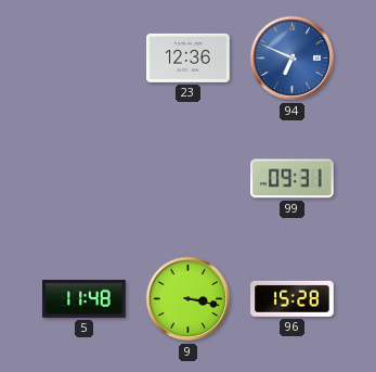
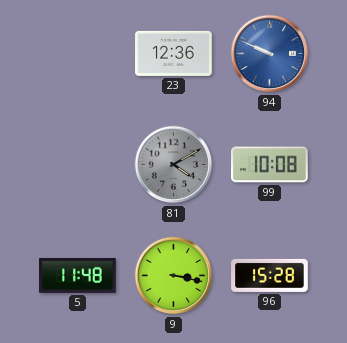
94: 6:49 -> 9:49 (270, 54)
81: none -> 4:10 (174, 165)
99: 09:31 -> 10:08 (270, 165)
